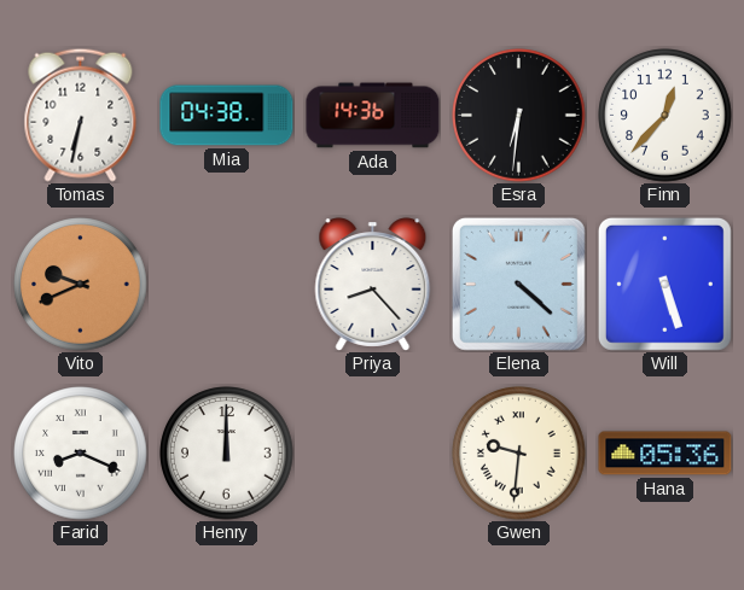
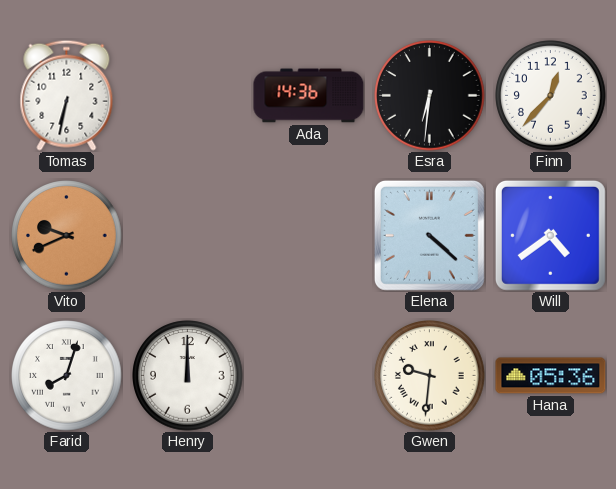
Mia: 04:38 -> none (227, 116)
Priya: 8:23 -> none (373, 285)
Will: 5:27 -> 4:39 (550, 235)
Farid: 8:19 -> 8:03 (67, 376)
